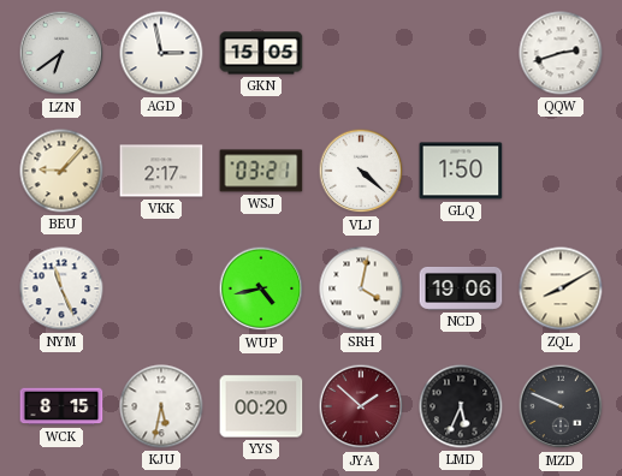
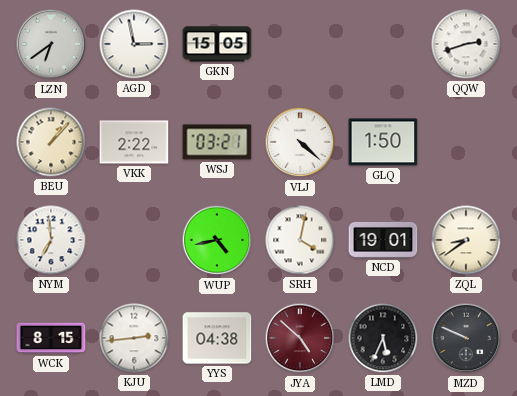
BEU: 9:07 -> 1:07 (51, 142)
VKK: 2:17 -> 2:22 (134, 142)
NYM: 11:26 -> 6:59 (51, 240)
NCD: 19:06 -> 19:01 (383, 240)
ZQL: 8:10 -> 8:39 (466, 240)
KJU: 5:32 -> 2:44 (134, 338)
YYS: 00:20 -> 04:38 (217, 338)
JYA: 1:52 -> 4:52 (300, 338)
